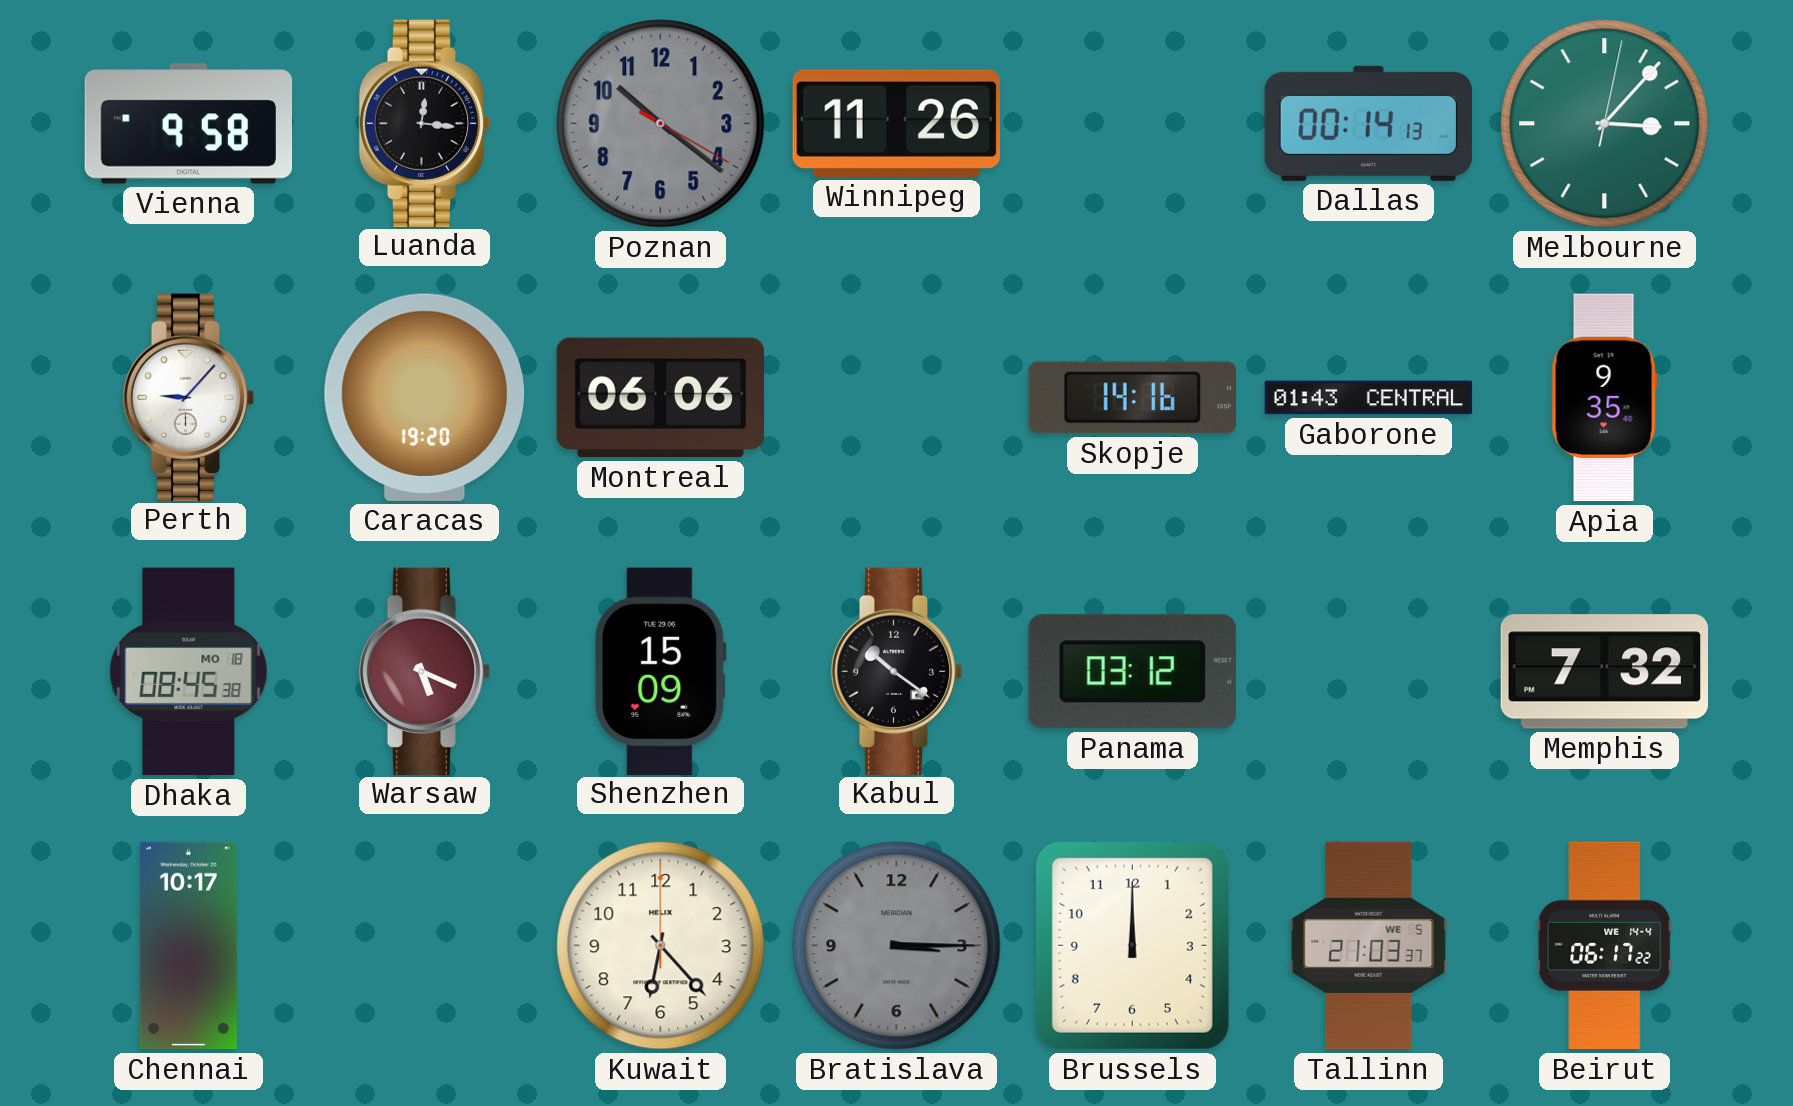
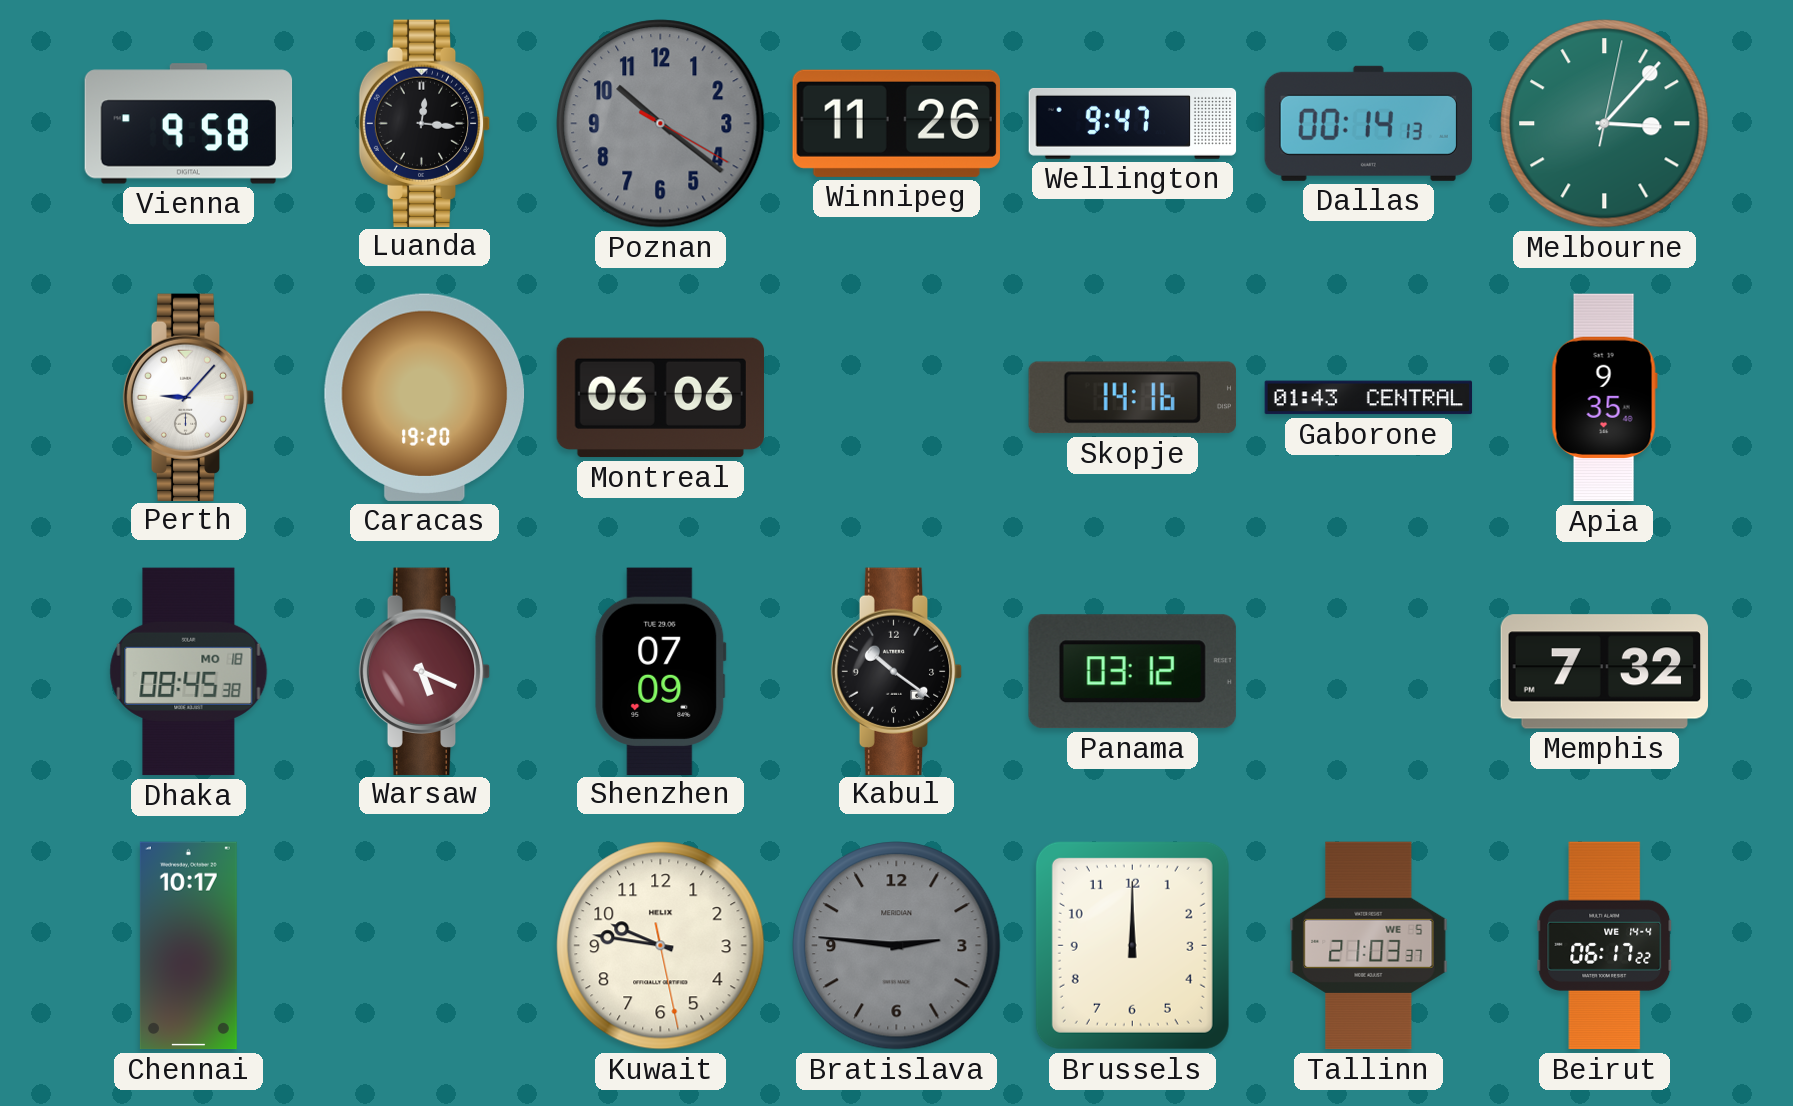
Wellington: none -> 9:47 (1133, 123)
Shenzhen: 15:09 -> 07:09 (661, 671)
Kuwait: 6:23 -> 9:46 (661, 946)
Bratislava: 3:15 -> 2:46 (897, 946)
